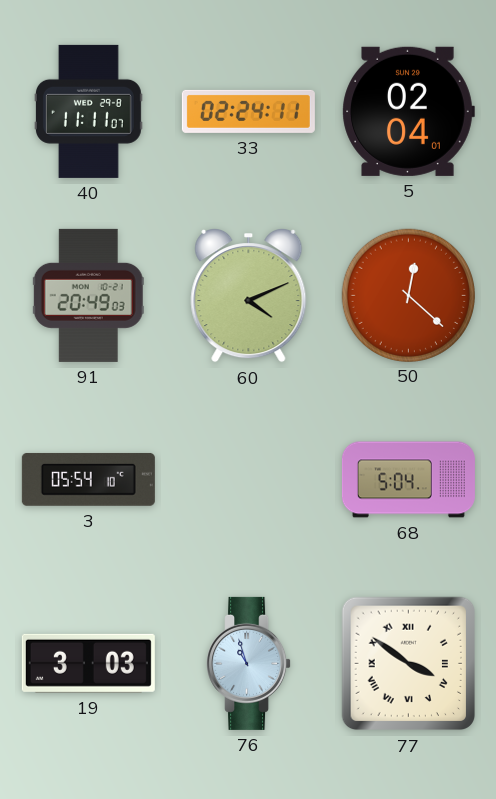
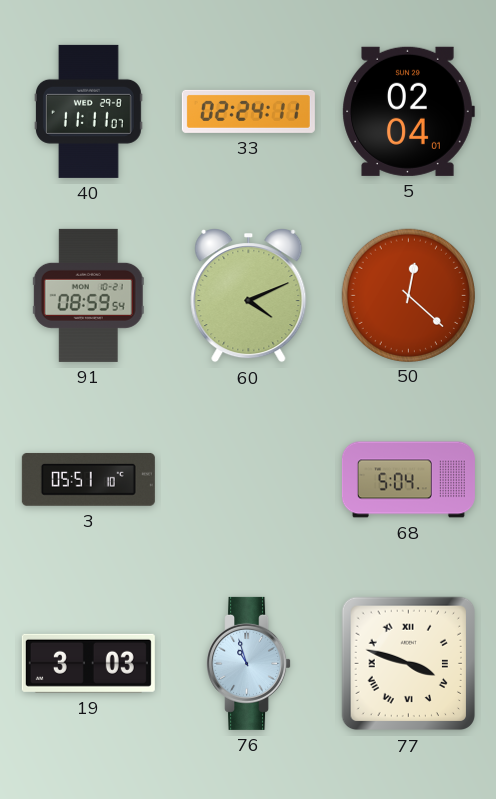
91: 20:49 -> 08:59 (88, 295)
3: 05:54 -> 05:51 (88, 479)
77: 3:51 -> 3:48 (409, 664)
